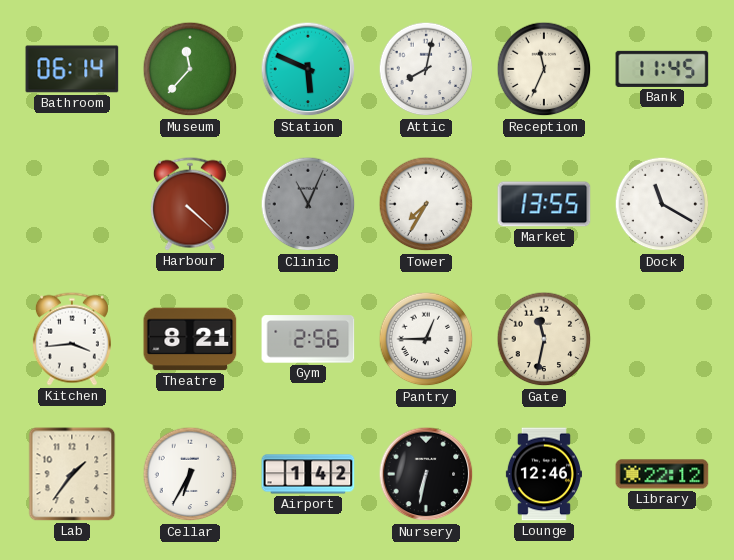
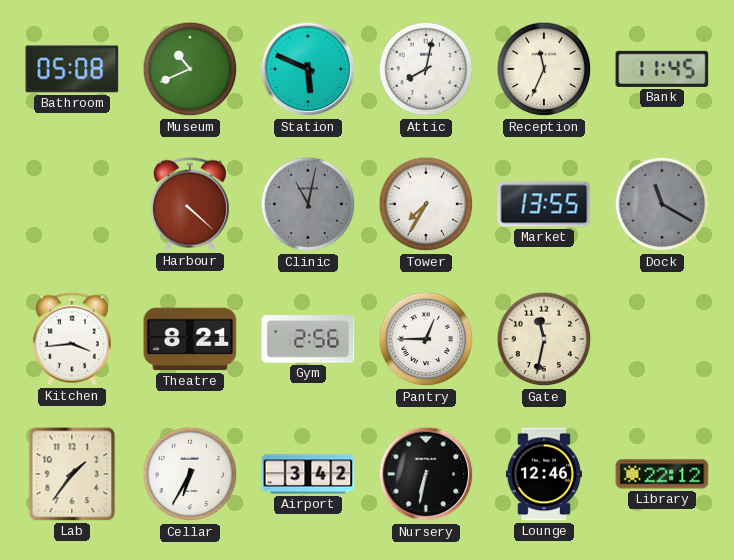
Bathroom: 06:14 -> 05:08 (72, 69)
Museum: 11:37 -> 10:41 (190, 69)
Clinic: 11:04 -> 11:02 (308, 204)
Dock dial: white -> grey (662, 204)
Airport: 1:42 -> 3:42 (308, 474)
